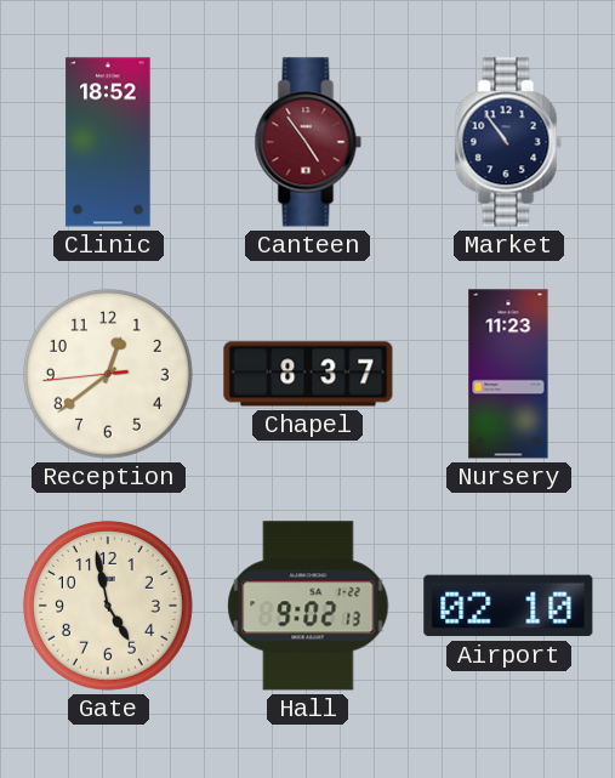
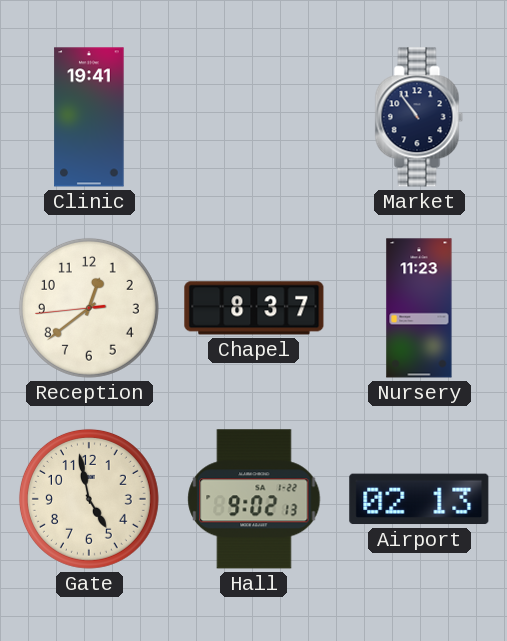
Clinic: 18:52 -> 19:41 (89, 117)
Canteen: 4:54 -> none (308, 142)
Airport: 02:10 -> 02:13 (419, 499)
